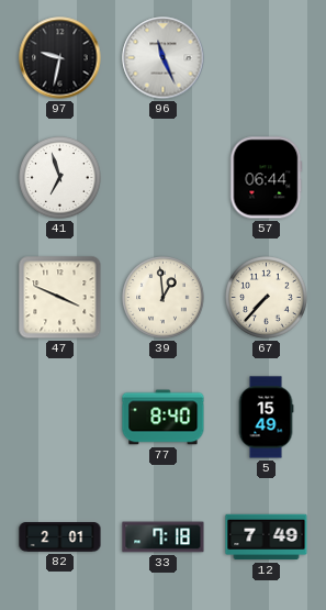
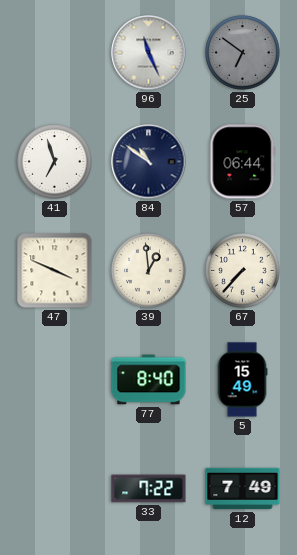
97: 9:32 -> none (60, 58)
25: none -> 6:51 (243, 53)
84: none -> 10:51 (149, 162)
82: 2:01 -> none (60, 537)
33: 7:18 -> 7:22 (149, 489)
